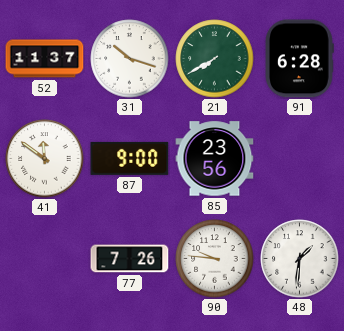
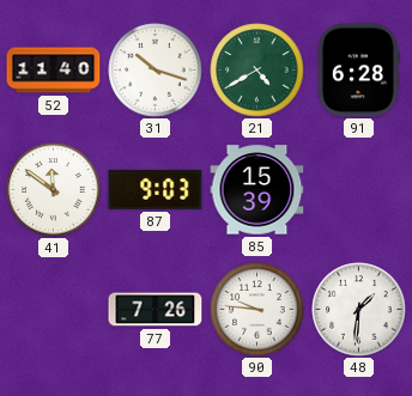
52: 11:37 -> 11:40 (54, 71)
21: 7:40 -> 4:40 (257, 71)
87: 9:00 -> 9:03 (156, 189)
85: 23:56 -> 15:39 (257, 190)
